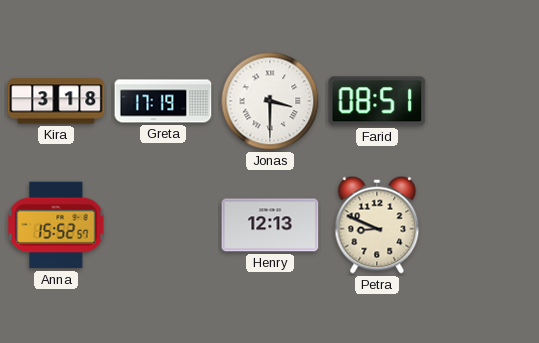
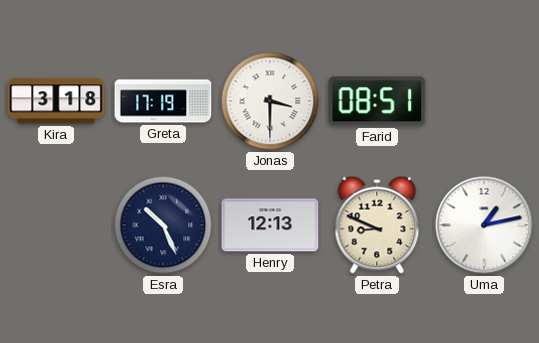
Anna: 15:52 -> none (56, 225)
Esra: none -> 10:26 (163, 225)
Uma: none -> 1:13 (484, 225)
